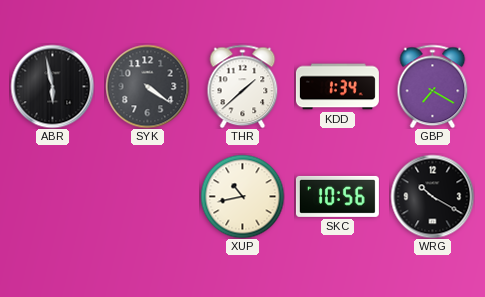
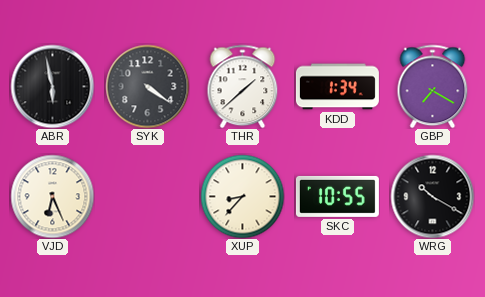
VJD: none -> 6:26 (52, 196)
XUP: 10:43 -> 8:37 (242, 196)
SKC: 10:56 -> 10:55 (337, 196)
